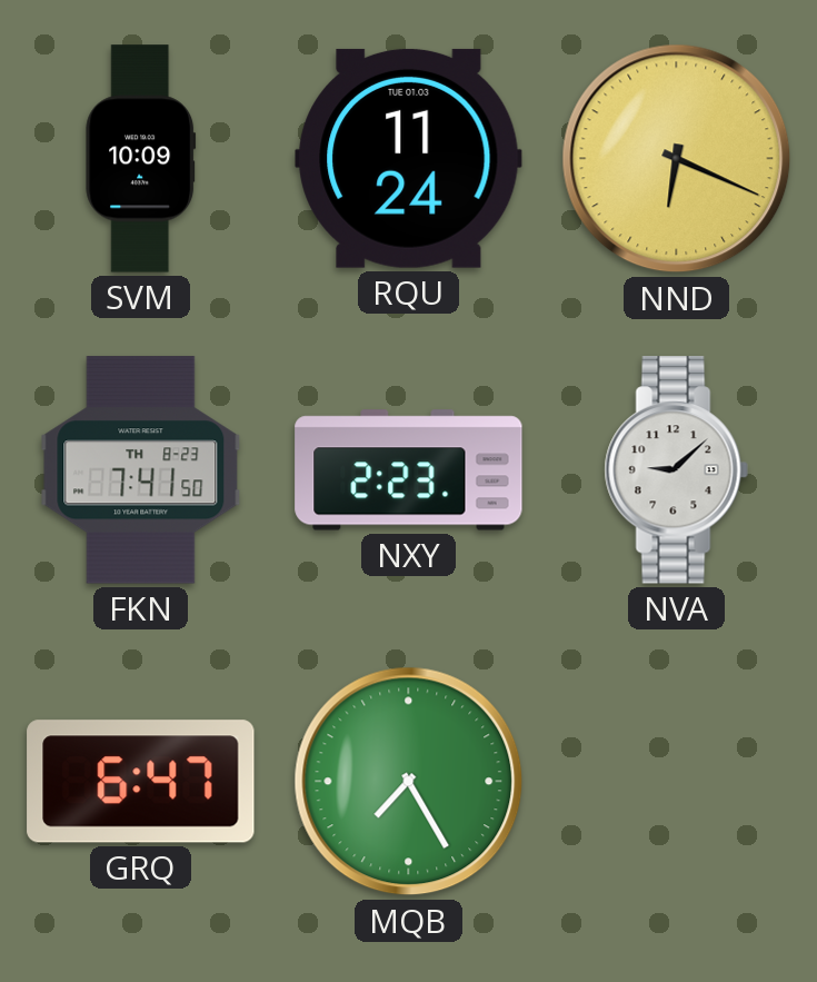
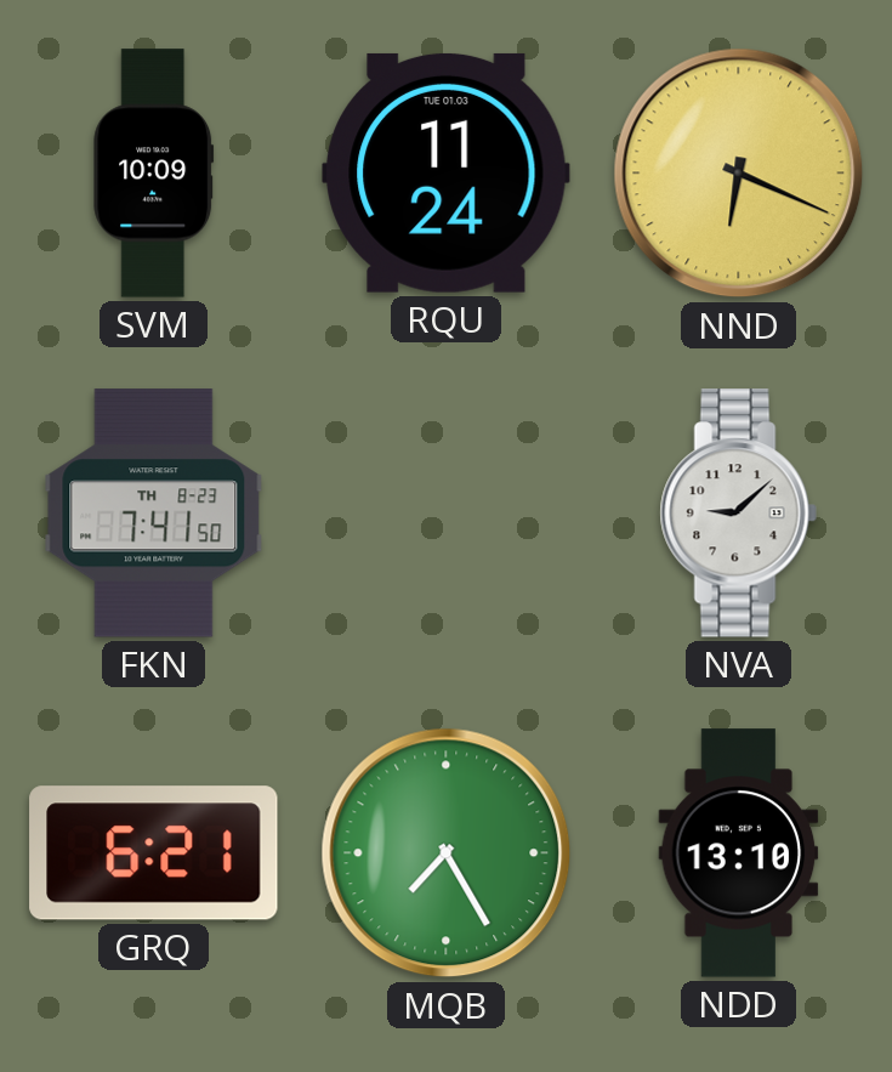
NXY: 2:23 -> none (409, 470)
GRQ: 6:47 -> 6:21 (154, 853)
NDD: none -> 13:10 (739, 853)
